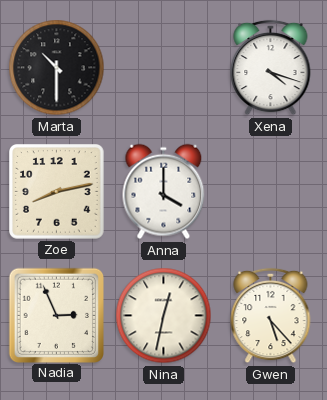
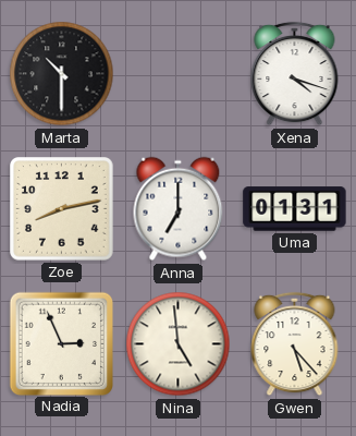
Anna: 4:00 -> 7:00 (179, 209)
Uma: none -> 01:31 (295, 209)
Nina: 12:32 -> 4:59 (179, 344)
